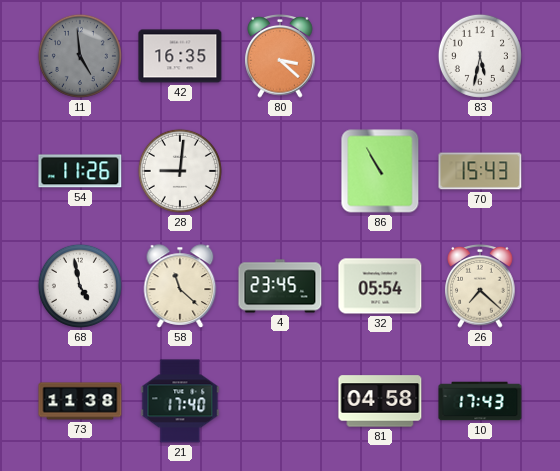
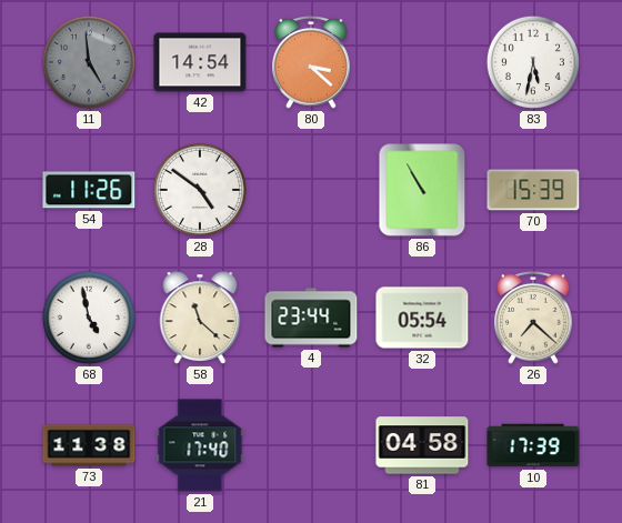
42: 16:35 -> 14:54 (200, 62)
28: 9:01 -> 4:51 (200, 190)
70: 15:43 -> 15:39 (533, 190)
4: 23:45 -> 23:44 (311, 318)
10: 17:43 -> 17:39 (533, 445)
